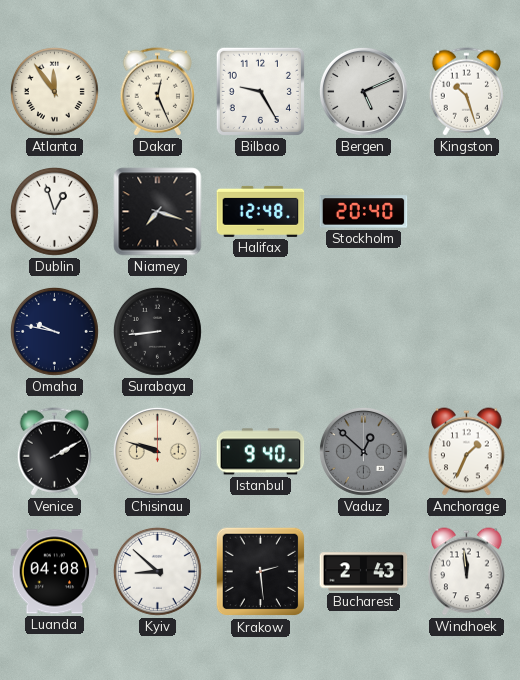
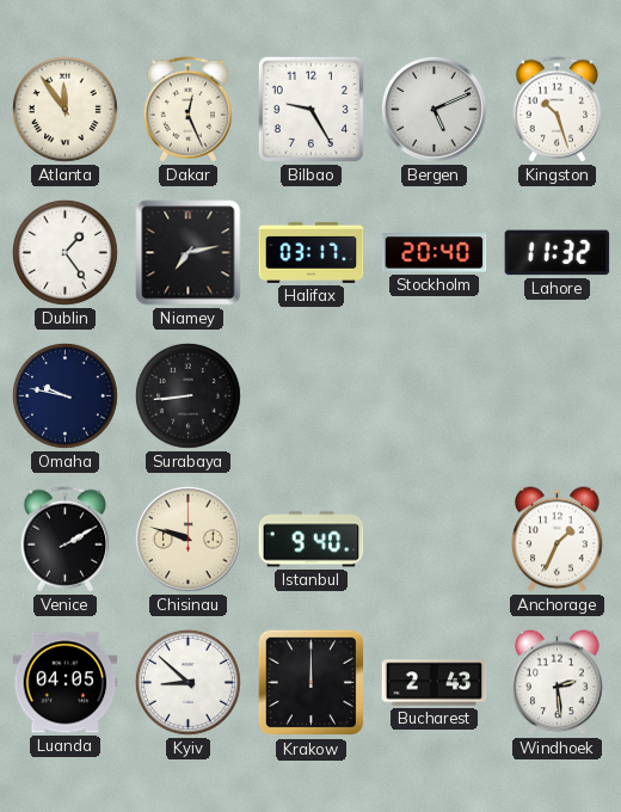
Dublin: 12:57 -> 1:24 (64, 252)
Niamey: 7:18 -> 7:13 (189, 253)
Halifax: 12:48 -> 03:17 (312, 252)
Lahore: none -> 11:32 (558, 253)
Vaduz: 12:52 -> none (363, 451)
Luanda: 04:08 -> 04:05 (66, 683)
Krakow: 2:29 -> 12:00 (312, 683)
Windhoek: 11:59 -> 2:29 (558, 683)
